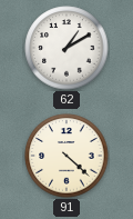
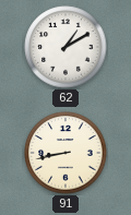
91: 4:22 -> 8:43 (65, 153)
